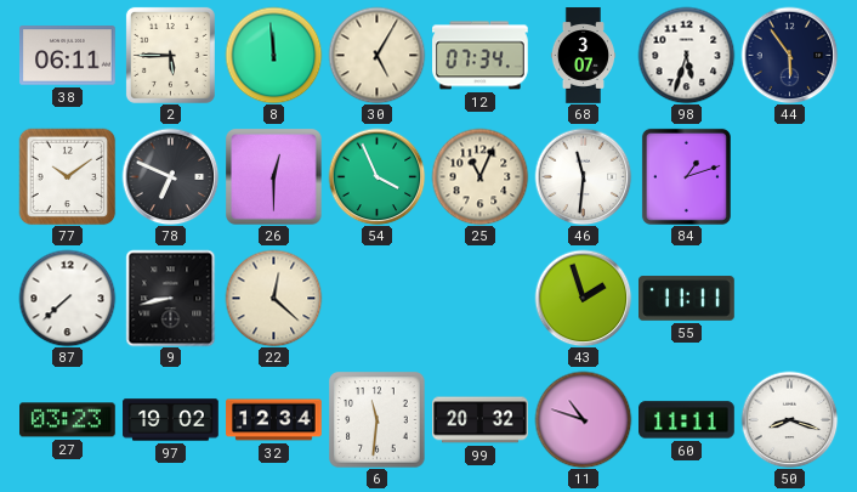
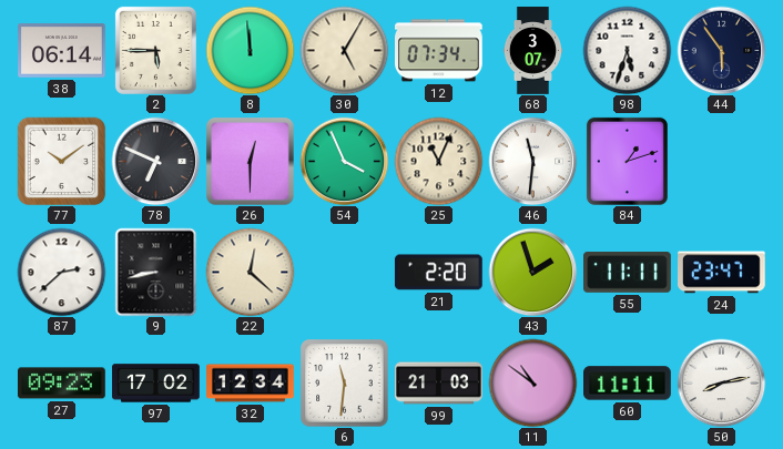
38: 06:11 -> 06:14 (62, 51)
87: 7:38 -> 2:38 (61, 272)
21: none -> 2:20 (439, 273)
24: none -> 23:47 (722, 273)
27: 03:23 -> 09:23 (62, 384)
97: 19:02 -> 17:02 (156, 384)
99: 20:32 -> 21:03 (439, 384)
11: 10:48 -> 10:51 (532, 382)
50: 8:18 -> 8:13 (721, 382)
